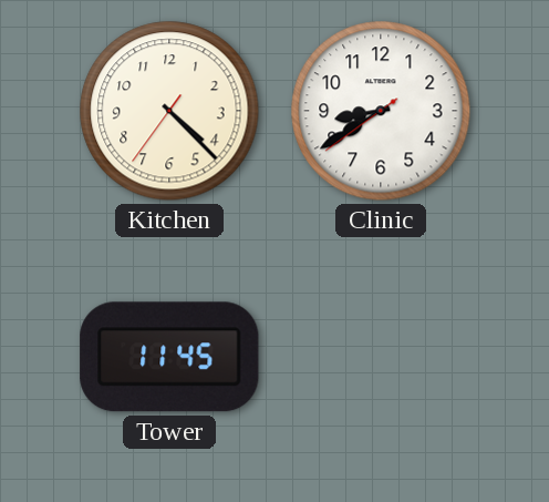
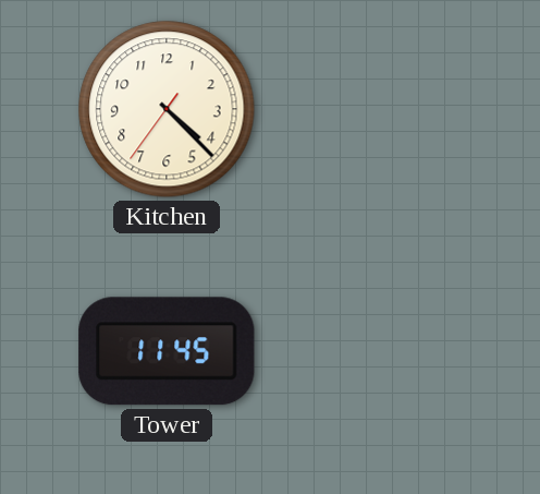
Clinic: 8:39 -> none (381, 111)
